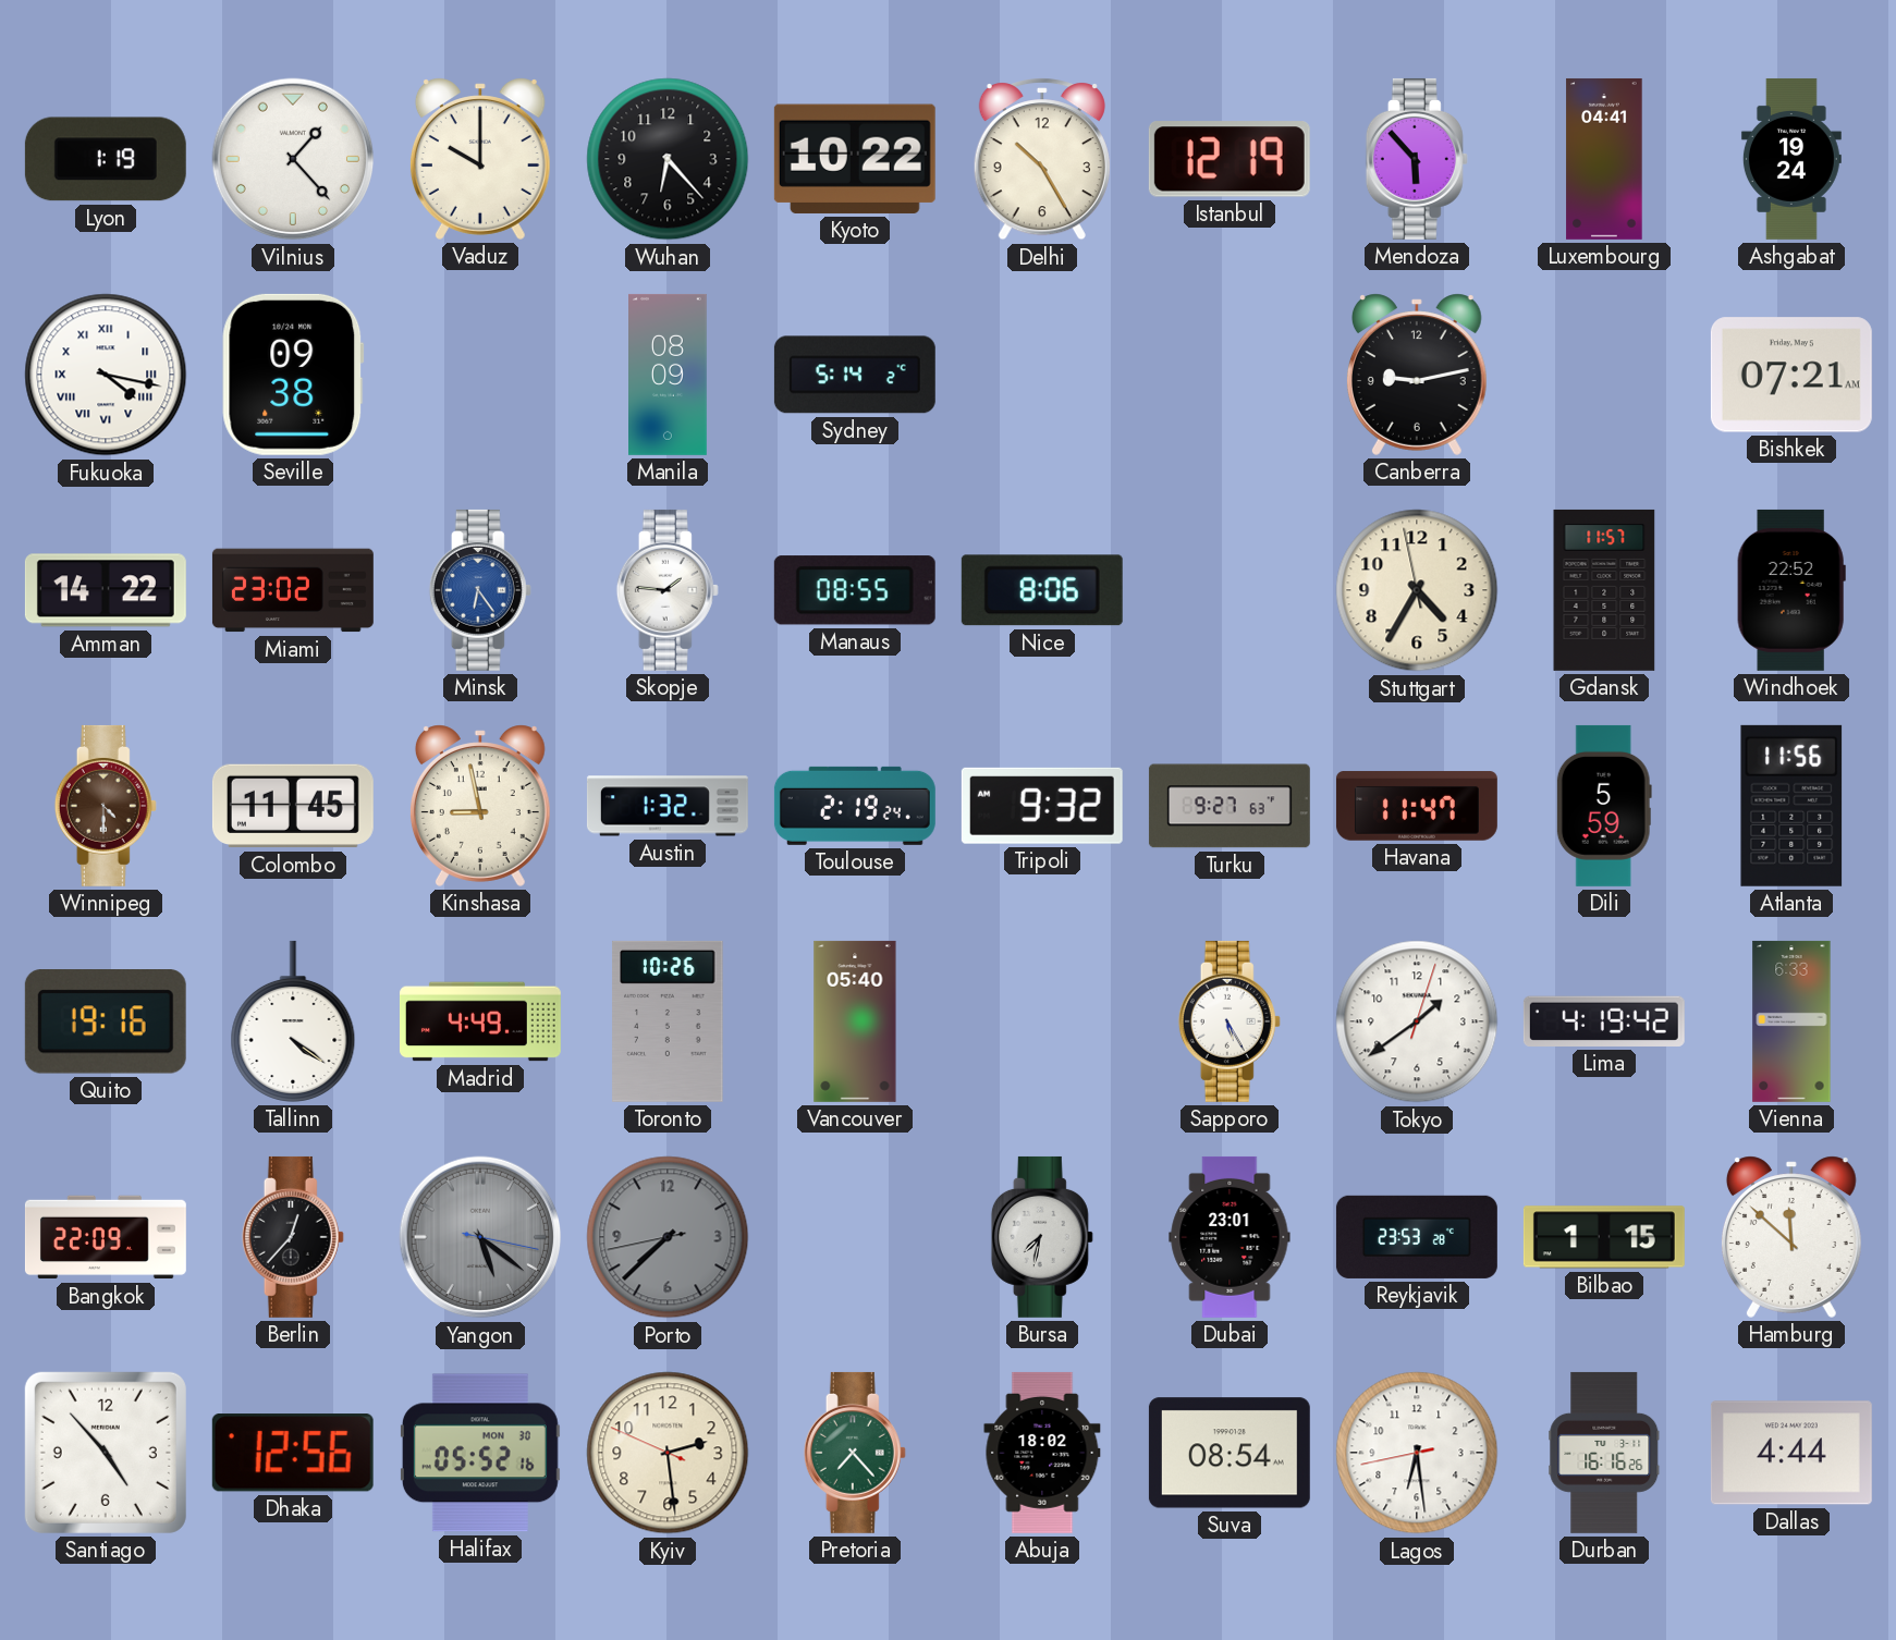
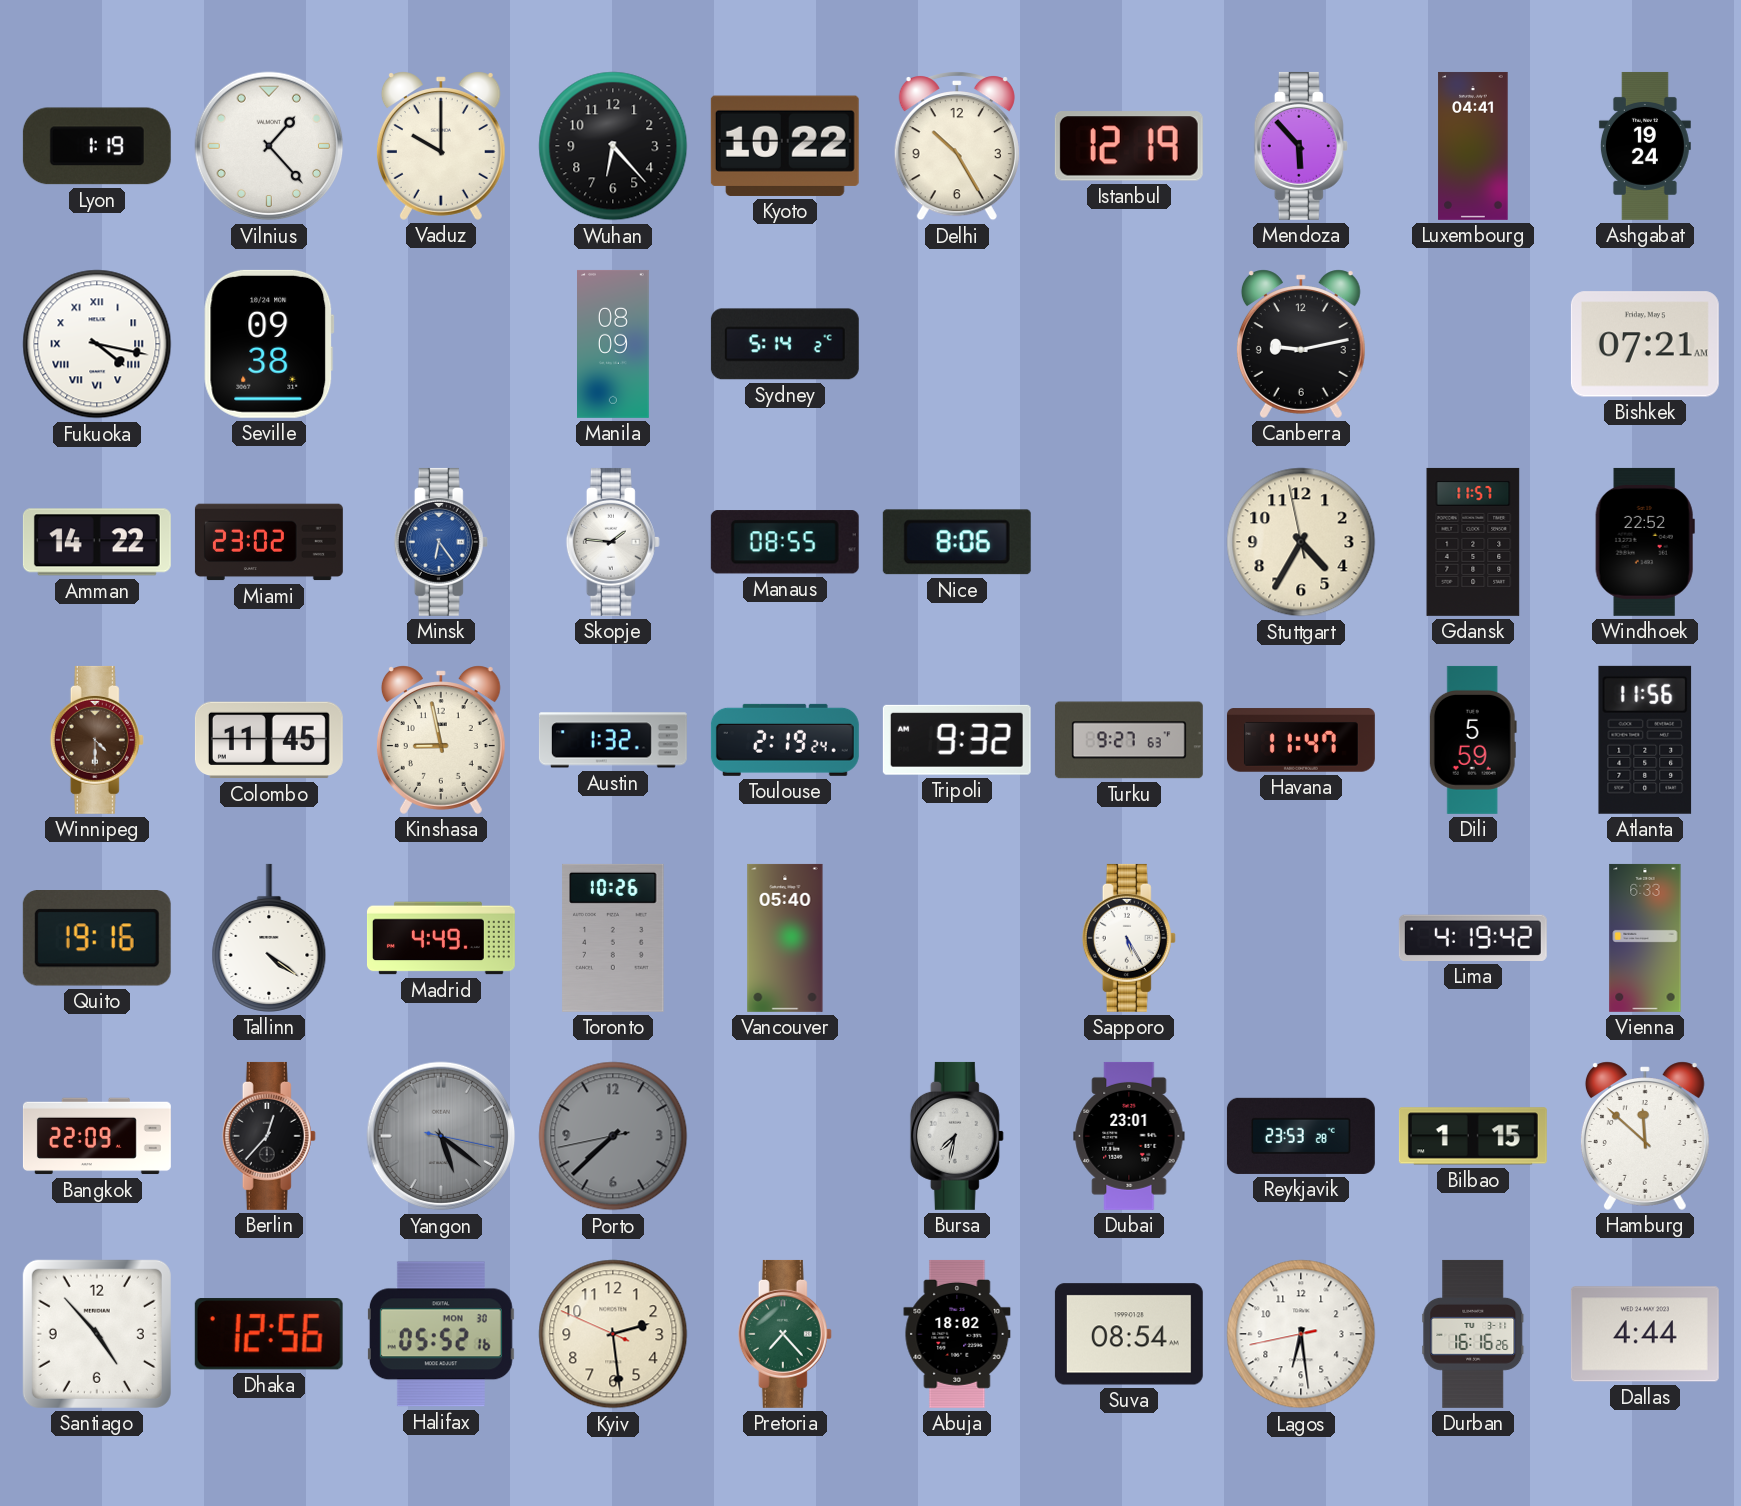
Tokyo: 1:39 -> none (1417, 1021)
